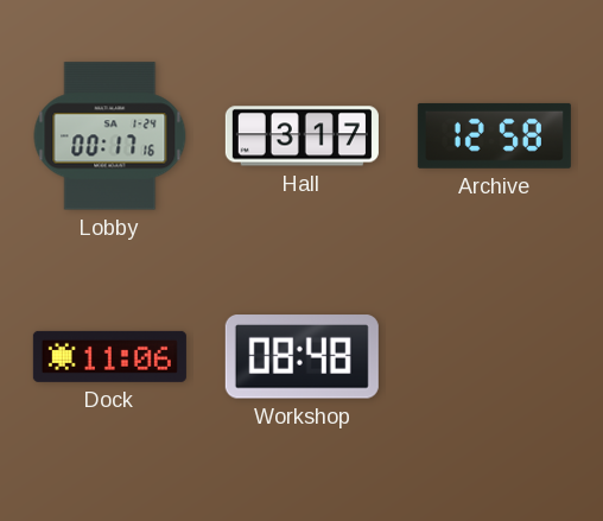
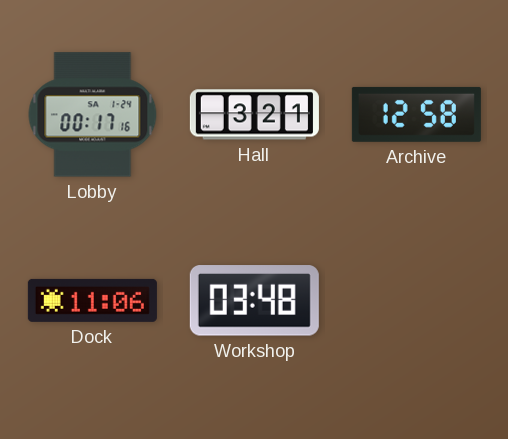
Hall: 3:17 -> 3:21 (254, 115)
Workshop: 08:48 -> 03:48 (254, 301)
